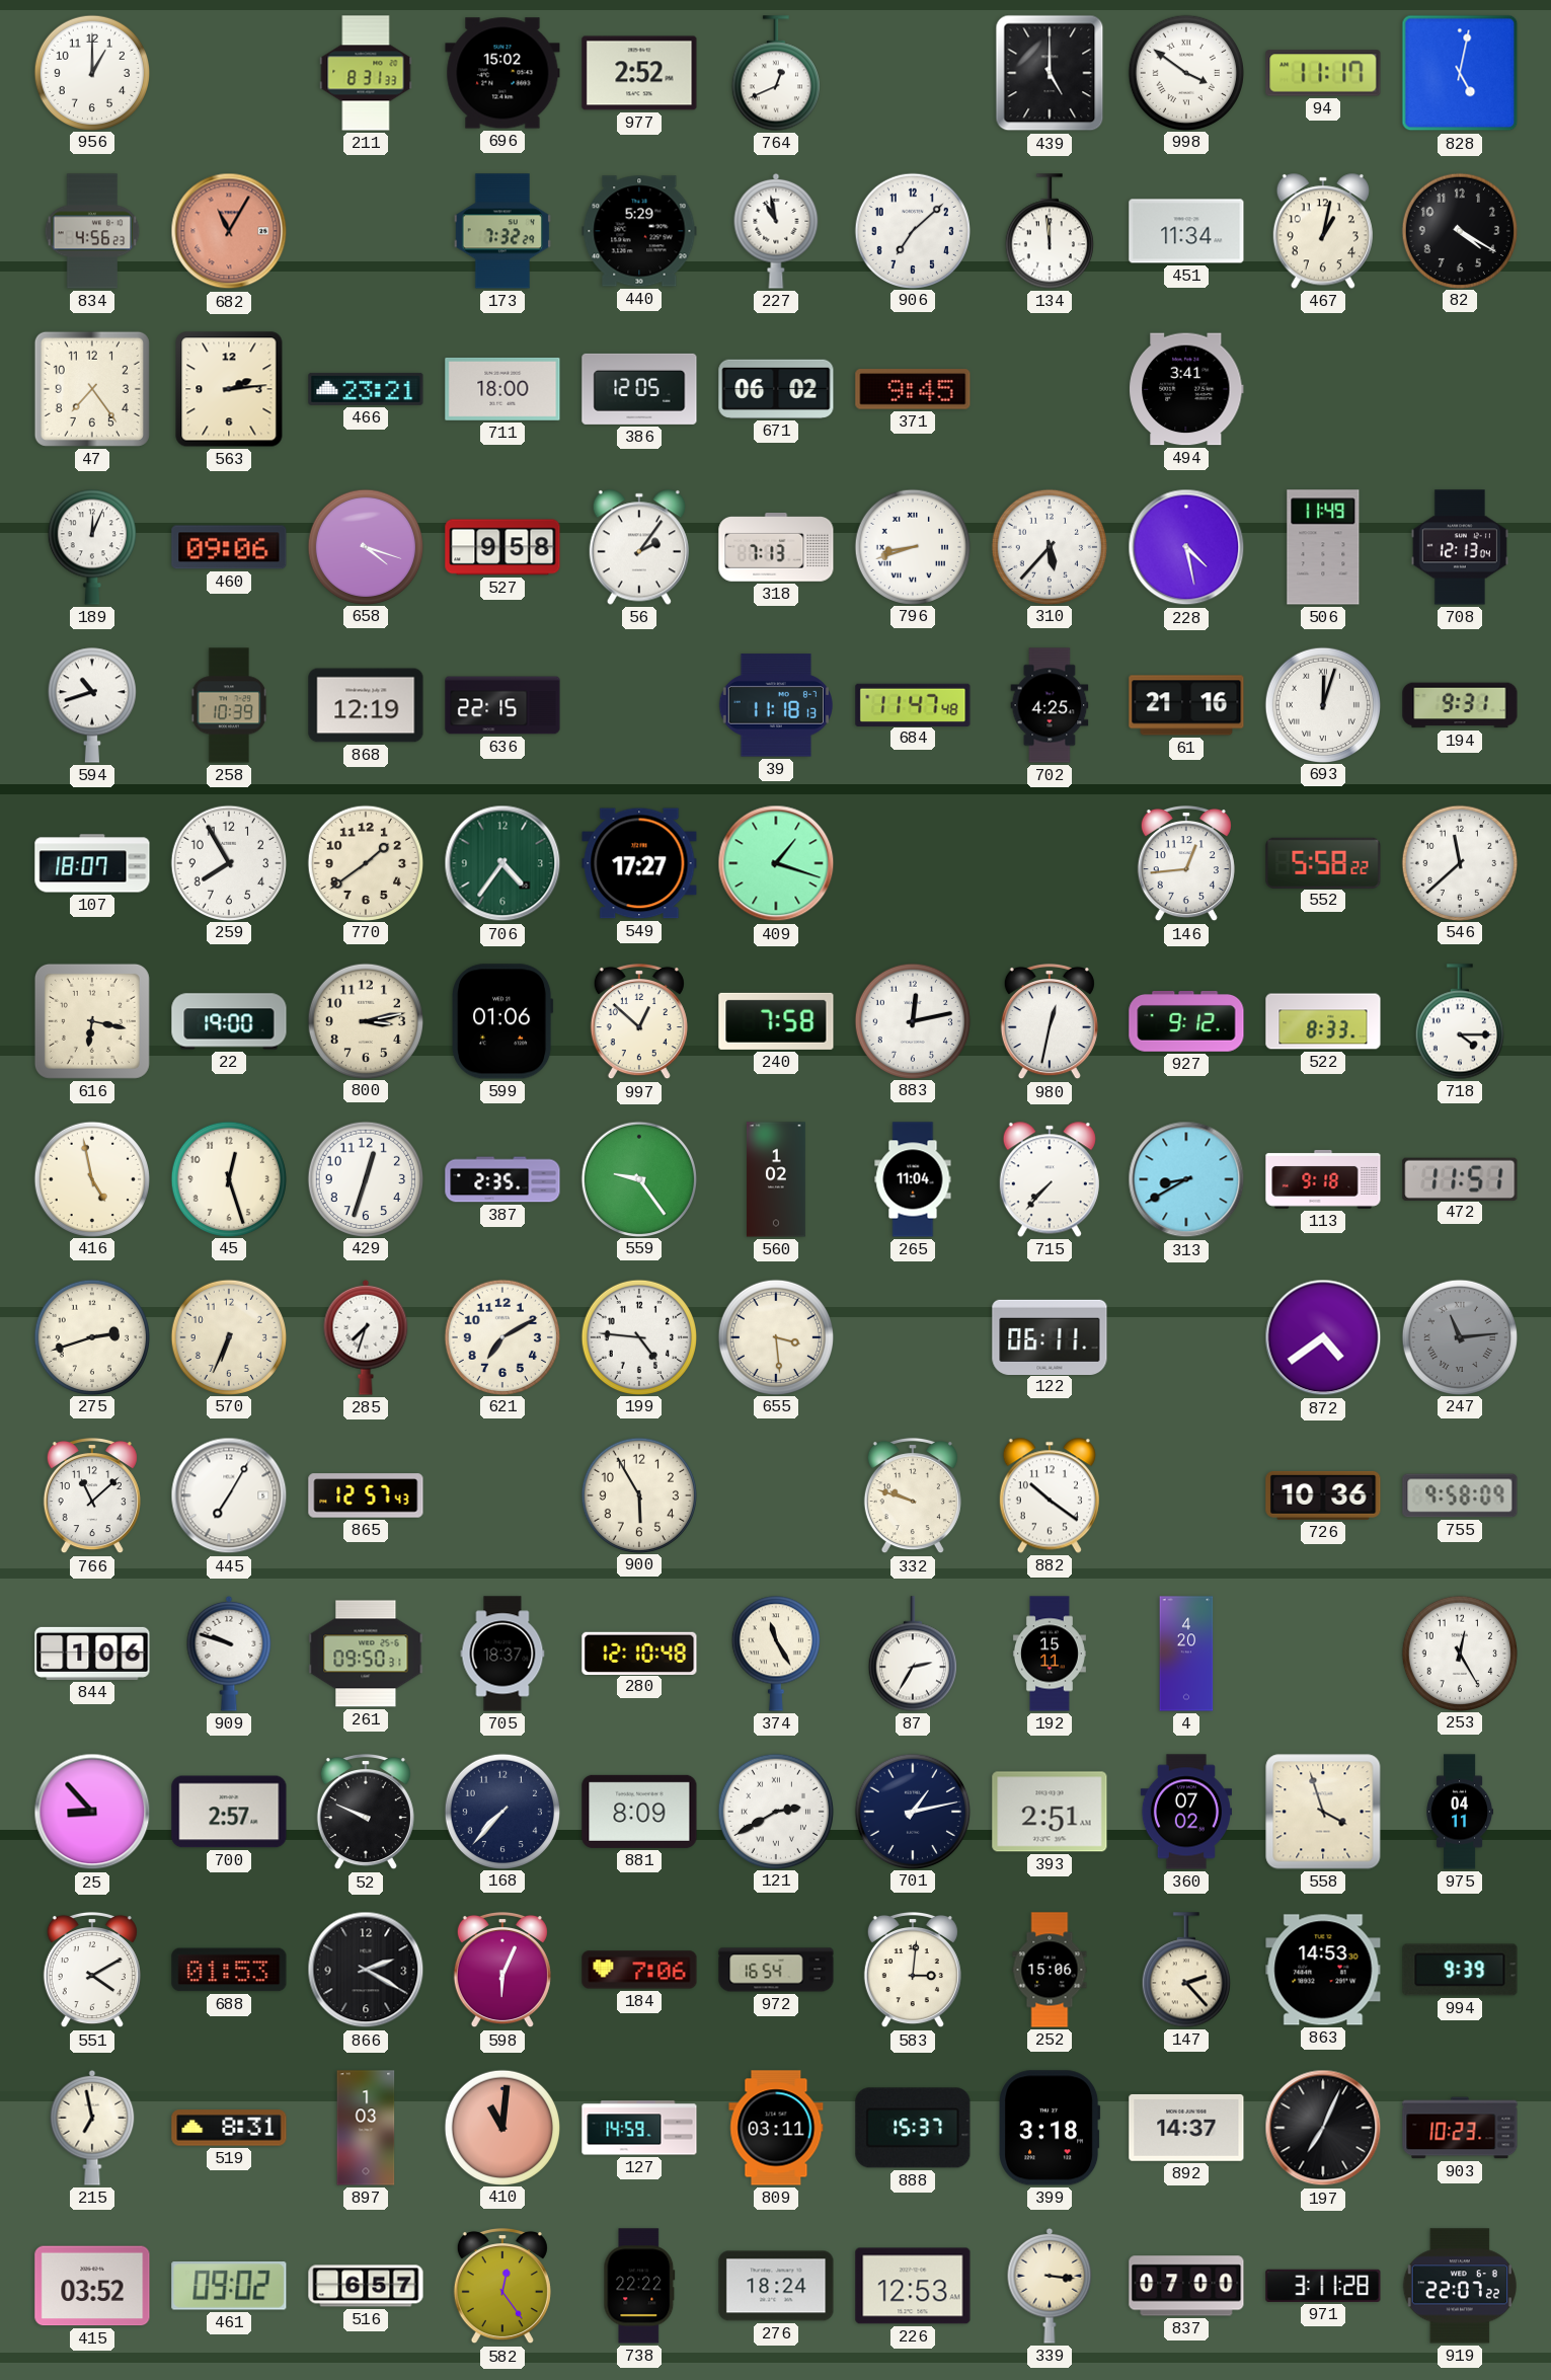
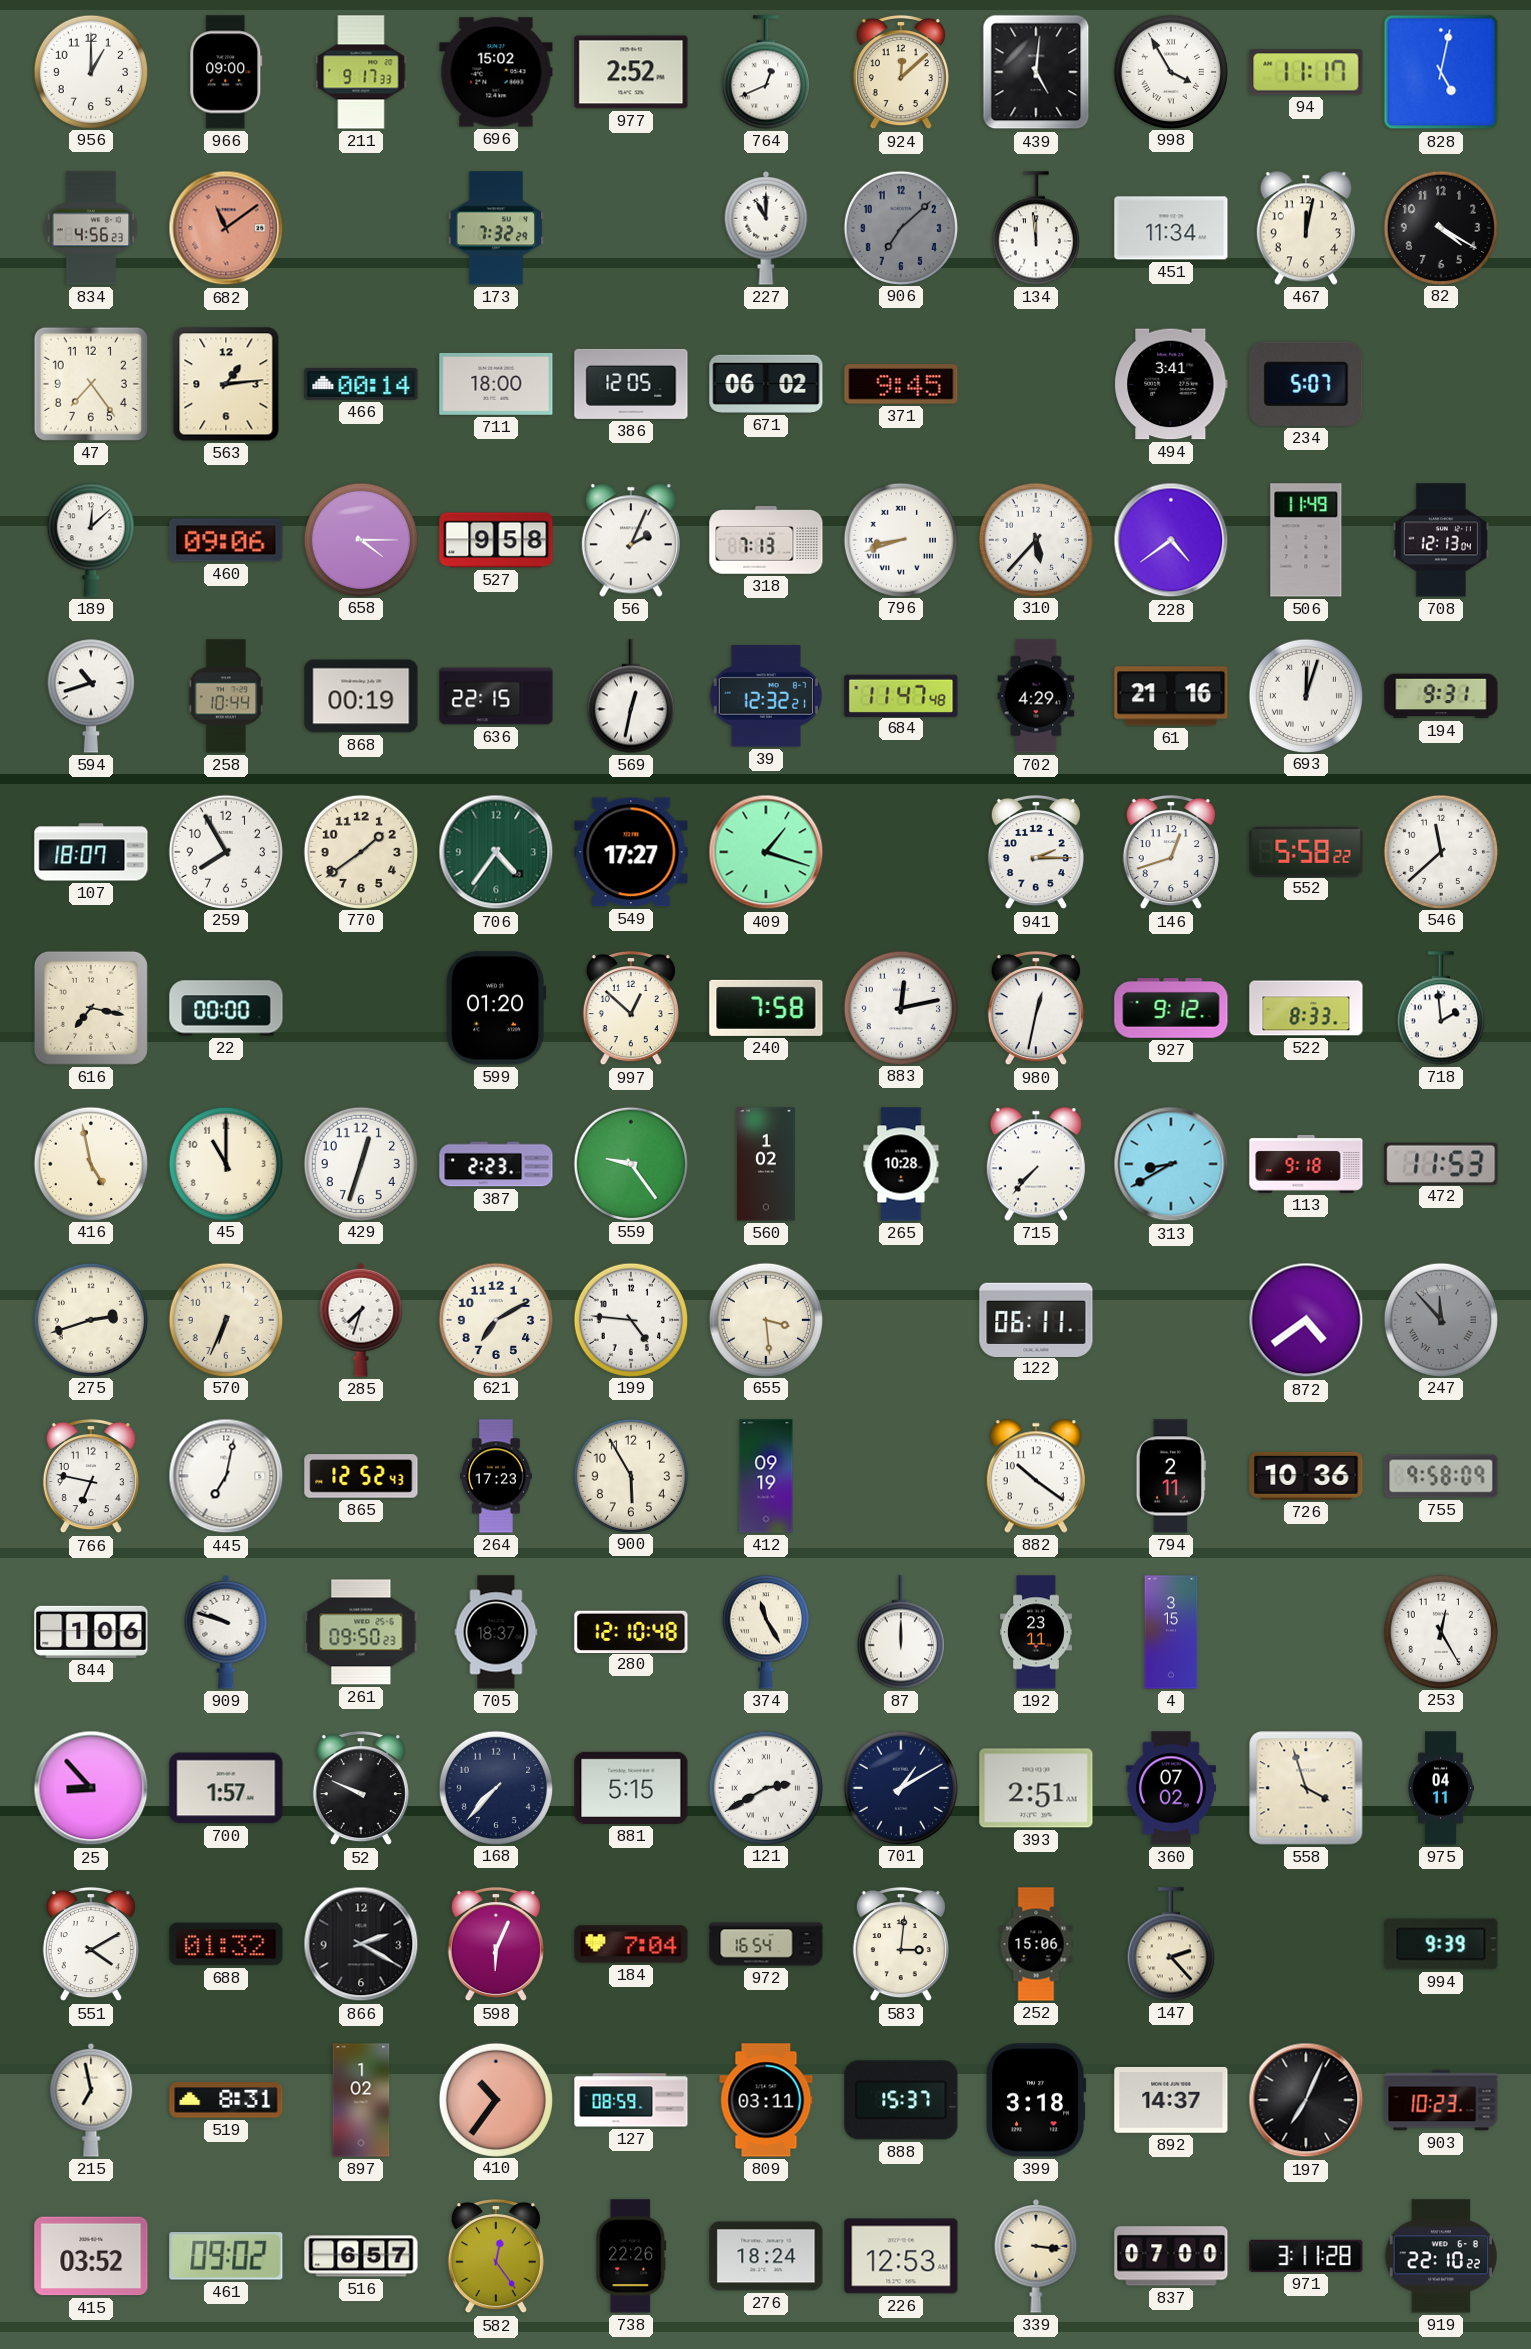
966: none -> 09:00 (226, 72)
211: 8:31 -> 9:17 (361, 72)
924: none -> 12:08 (901, 72)
439: 5:00 -> 5:01 (1036, 72)
998: 3:51 -> 3:55 (1170, 71)
682: 11:05 -> 11:09 (226, 228)
440: 5:29 -> none (639, 231)
227: 10:58 -> 11:00 (766, 228)
906 dial: white -> grey (900, 227)
467: 1:02 -> 12:02 (1306, 228)
563: 2:14 -> 1:14 (226, 384)
466: 23:21 -> 00:14 (361, 384)
234: none -> 5:07 (1306, 384)
189: 12:04 -> 12:08 (91, 540)
658: 4:18 -> 4:15 (360, 539)
56: 2:06 -> 2:04 (631, 540)
228: 4:28 -> 4:39 (1171, 540)
258: 10:39 -> 10:44 (226, 696)
868: 12:19 -> 00:19 (361, 696)
569: none -> 12:32 (631, 696)
39: 11:18 -> 12:32 (765, 696)
702: 4:25 -> 4:29 (1036, 696)
941: none -> 2:15 (1036, 852)
146: 12:44 -> 12:42 (1171, 852)
616: 6:17 -> 7:17 (91, 1008)
22: 19:00 -> 00:00 (226, 1008)
800: 3:13 -> none (365, 1020)
599: 01:06 -> 01:20 (496, 1008)
718: 4:15 -> 1:59 (1441, 1008)
45: 12:27 -> 11:00 (225, 1163)
387: 2:35 -> 2:23 (496, 1164)
265: 11:04 -> 10:28 (901, 1164)
472: 11:51 -> 11:53 (1441, 1163)
247: 11:14 -> 11:53 (1440, 1319)
766: 11:08 -> 6:47 (91, 1476)
445: 7:05 -> 7:02 (226, 1476)
865: 12:57 -> 12:52 (361, 1476)
264: none -> 17:23 (496, 1476)
412: none -> 09:19 (766, 1476)
332: 9:48 -> none (913, 1495)
794: none -> 2:11 (1171, 1476)
261: 09:50:31 -> 09:50:23 (361, 1632)
87: 2:35 -> 12:00 (901, 1632)
192: 15:11 -> 23:11 (1036, 1632)
4: 4:20 -> 3:15 (1171, 1632)
700: 2:57 -> 1:57 (226, 1788)
881: 8:09 -> 5:15 (631, 1788)
701: 1:13 -> 1:10 (900, 1787)
688: 01:53 -> 01:32 (226, 1944)
184: 7:06 -> 7:04 (631, 1944)
863: 14:53 -> none (1323, 1970)
897: 1:03 -> 1:02 (361, 2100)
410: 11:01 -> 10:36 (495, 2099)
127: 14:59 -> 08:59 (631, 2100)
738: 22:22 -> 22:26 (631, 2256)
919: 22:07 -> 22:10 (1441, 2256)
